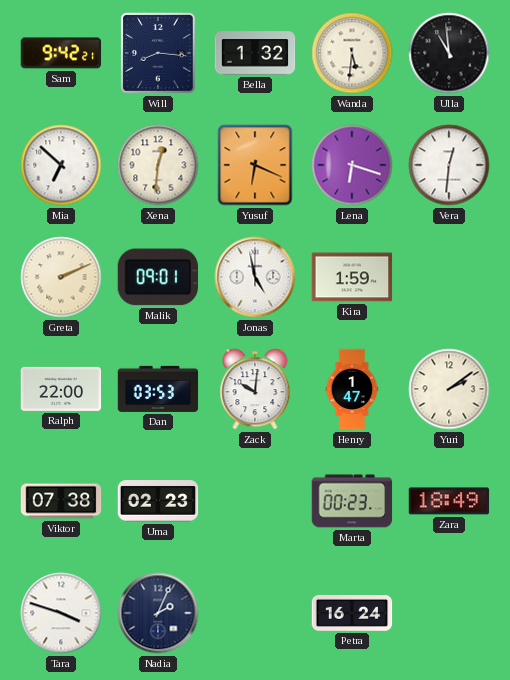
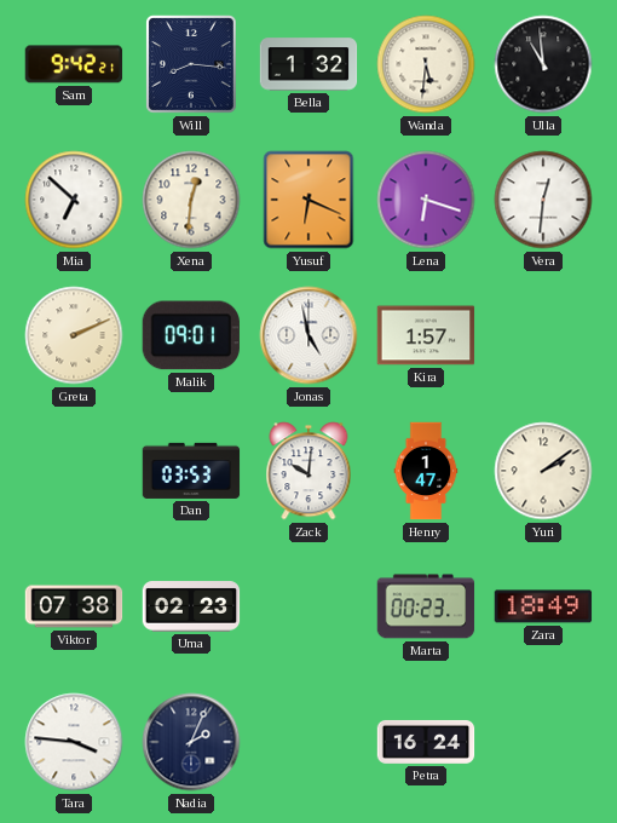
Kira: 1:59 -> 1:57 (426, 335)
Ralph: 22:00 -> none (61, 389)
Tara: 3:48 -> 3:46 (74, 742)
